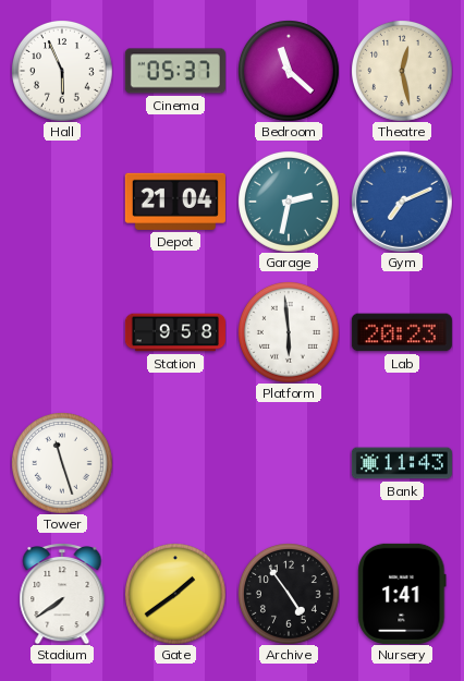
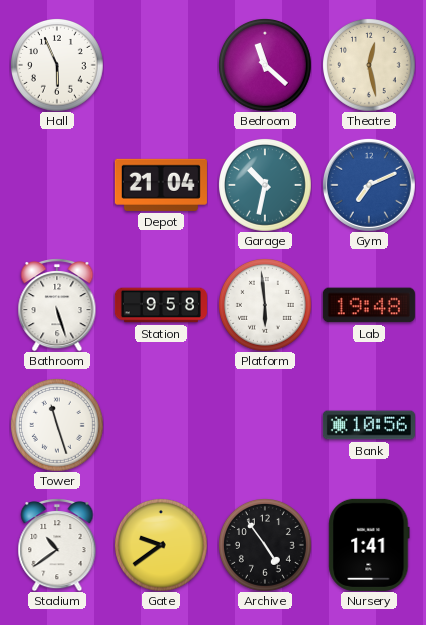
Cinema: 05:37 -> none (175, 71)
Garage: 2:32 -> 10:32 (265, 185)
Bathroom: none -> 5:27 (57, 305)
Lab: 20:23 -> 19:48 (369, 305)
Bank: 11:43 -> 10:56 (369, 425)
Stadium: 7:39 -> 10:39 (57, 545)
Gate: 1:39 -> 9:39 (161, 545)
